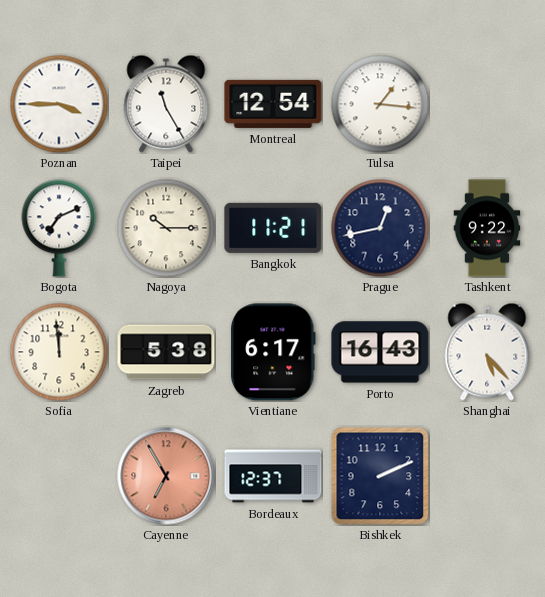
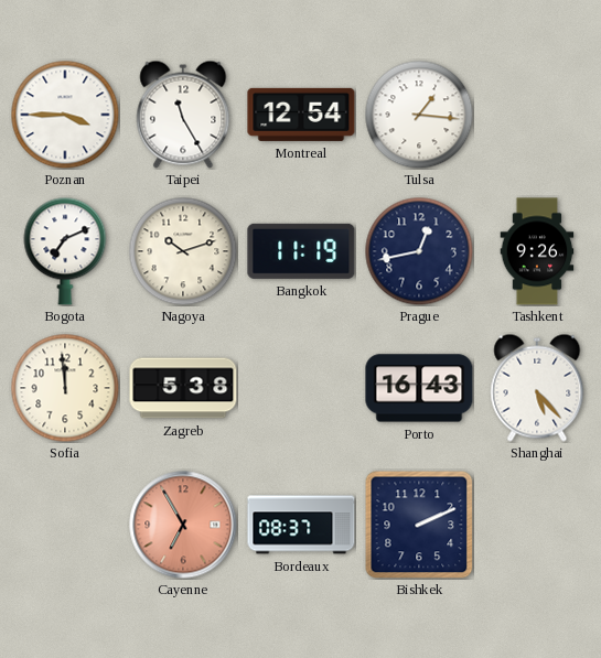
Nagoya: 10:15 -> 10:12 (183, 251)
Bangkok: 11:21 -> 11:19 (301, 251)
Tashkent: 9:22 -> 9:26 (537, 251)
Vientiane: 6:17 -> none (274, 352)
Bordeaux: 12:37 -> 08:37 (301, 525)
